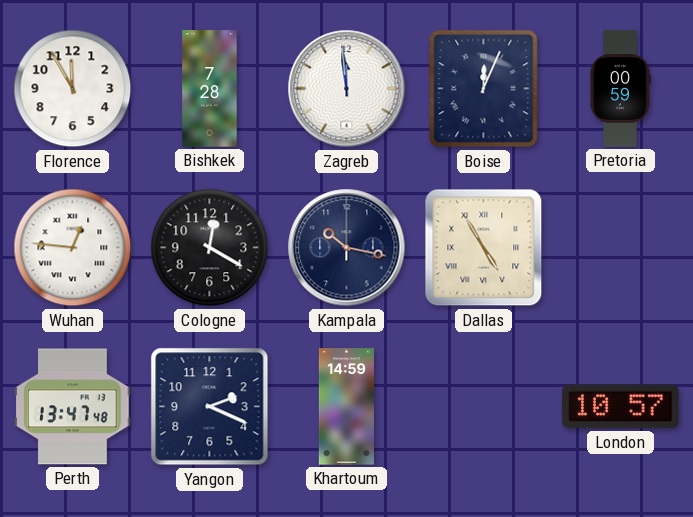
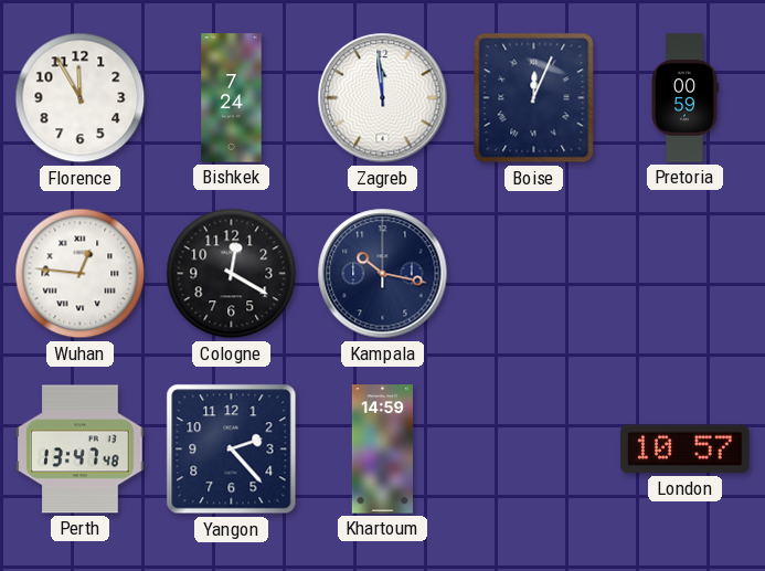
Bishkek: 7:28 -> 7:24 (232, 98)
Dallas: 4:55 -> none (484, 248)
Yangon: 2:19 -> 2:23 (232, 450)
